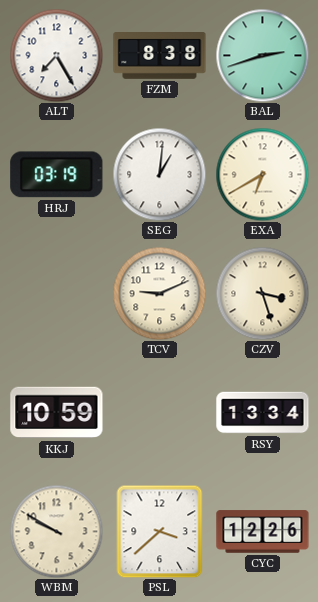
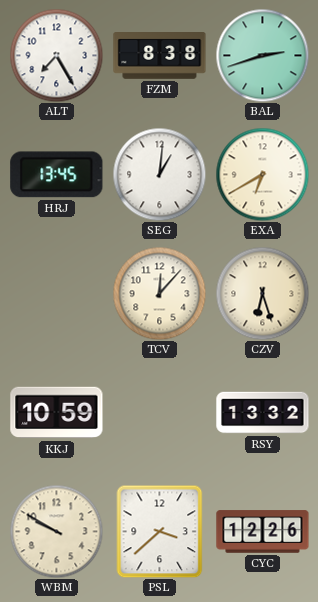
HRJ: 03:19 -> 13:45 (57, 175)
TCV: 9:11 -> 12:07 (159, 293)
CZV: 3:27 -> 6:27 (262, 293)
RSY: 13:34 -> 13:32 (263, 413)
